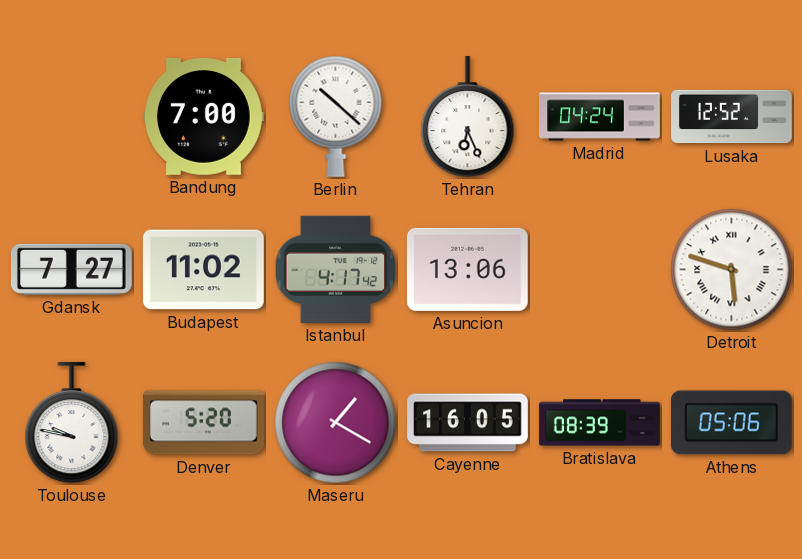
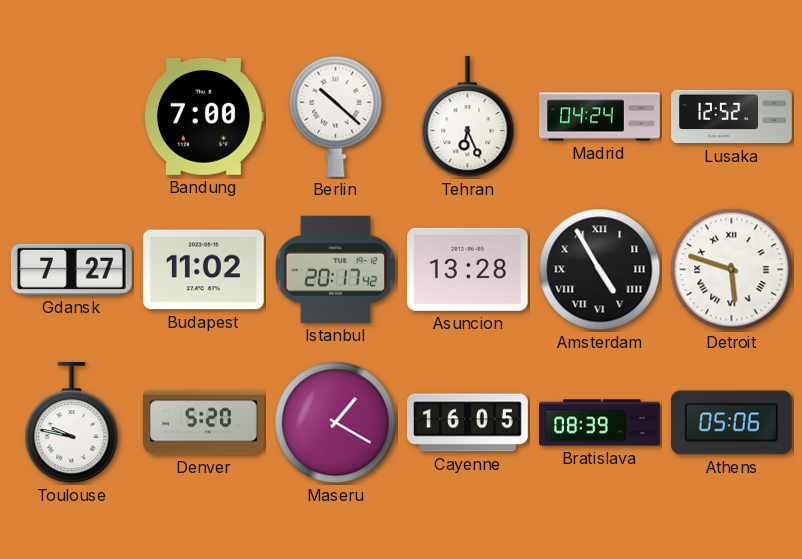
Istanbul: 4:17 -> 20:17 (336, 269)
Asuncion: 13:06 -> 13:28 (467, 269)
Amsterdam: none -> 4:55 (600, 270)
